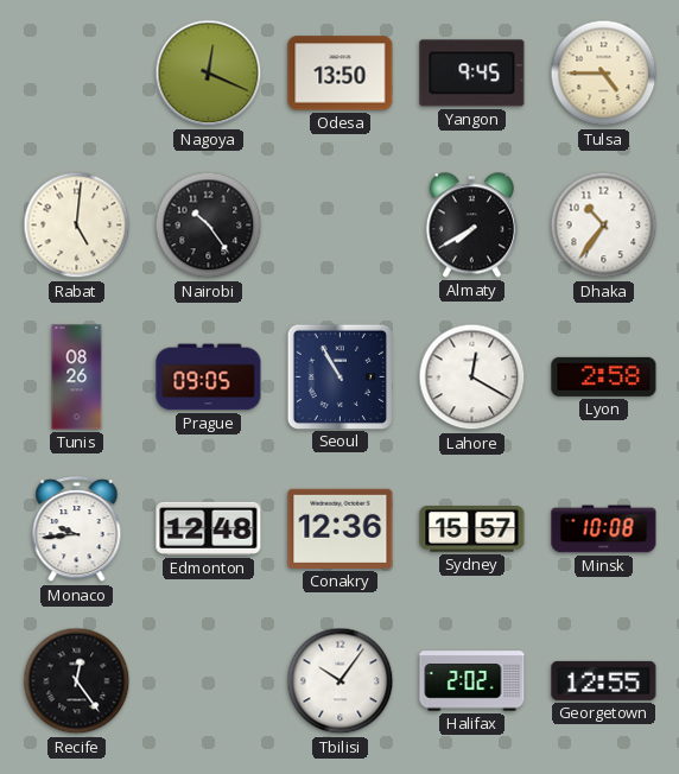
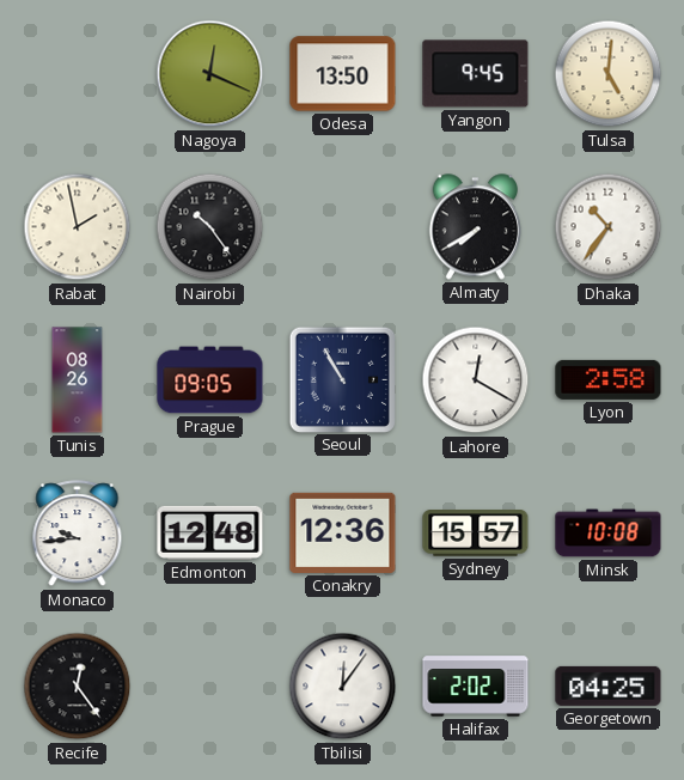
Tulsa: 4:45 -> 5:01 (609, 74)
Rabat: 5:01 -> 1:58 (78, 227)
Tbilisi: 10:06 -> 12:06 (343, 687)
Georgetown: 12:55 -> 04:25 (609, 685)
